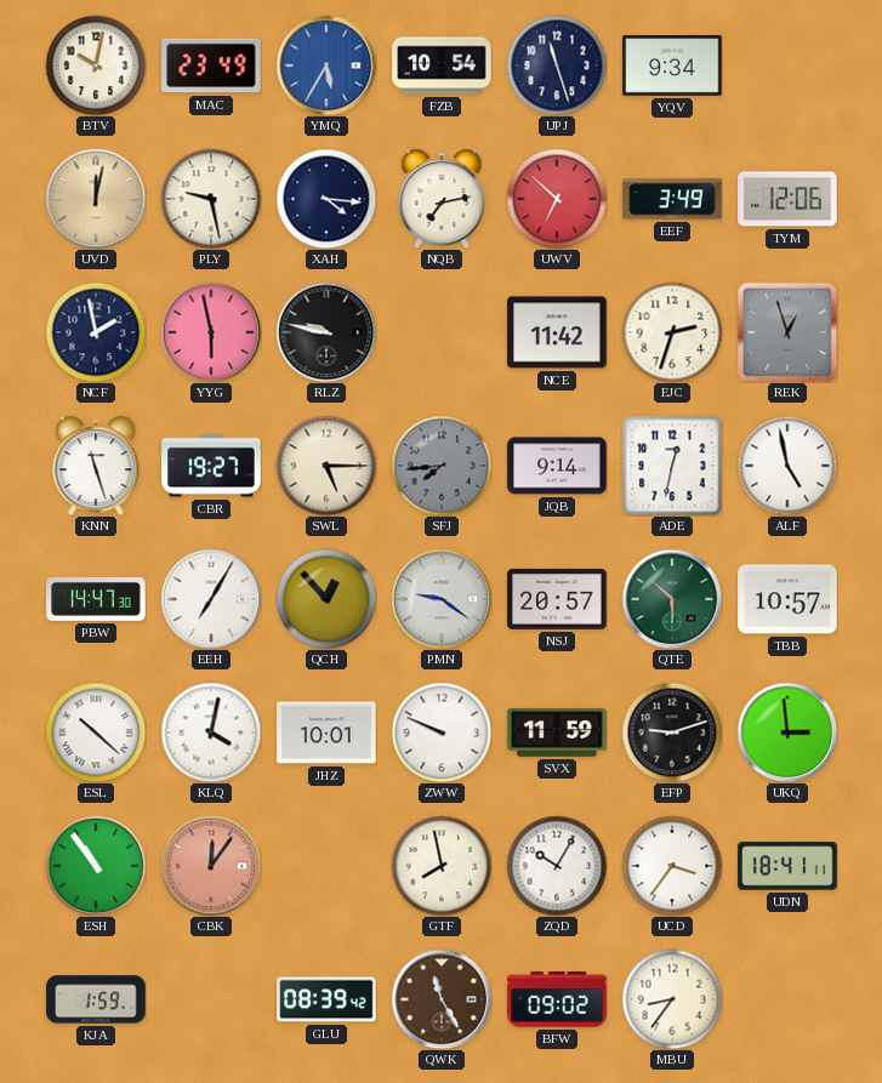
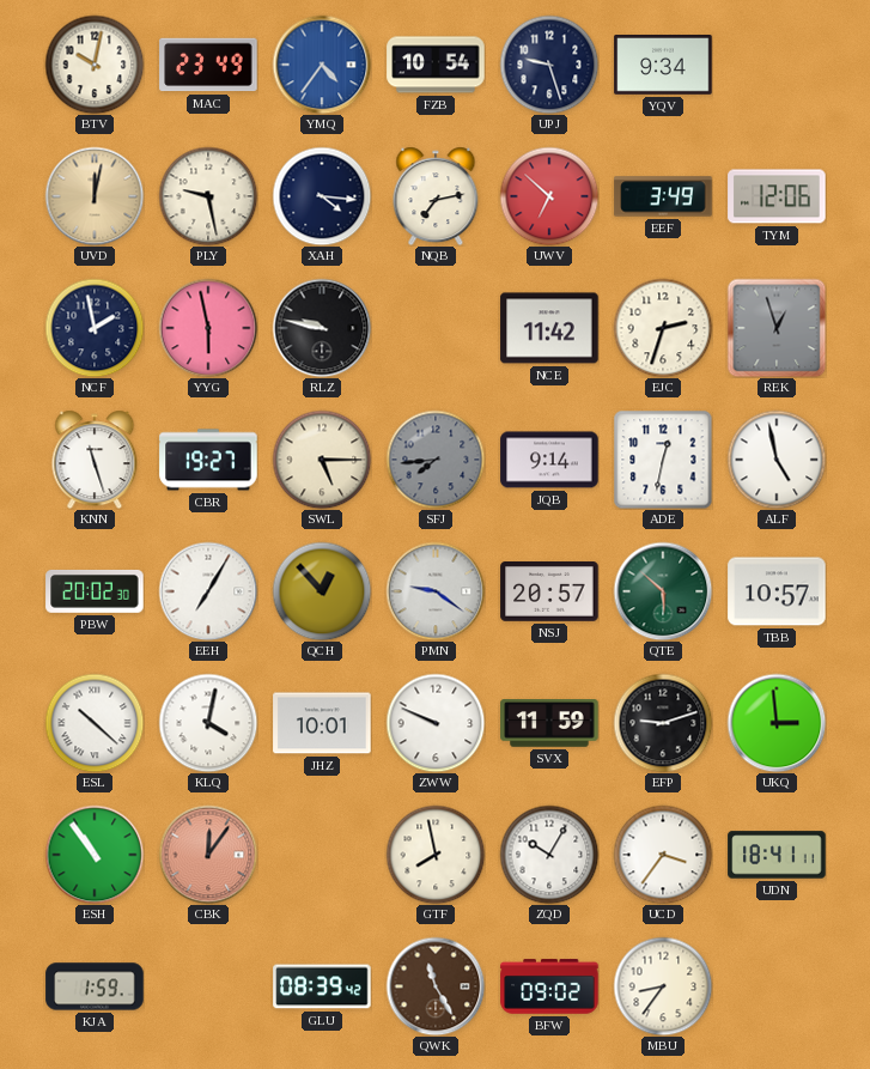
YMQ: 5:35 -> 4:36 (322, 65)
UPJ: 11:27 -> 9:27 (549, 65)
PBW: 14:47 -> 20:02 (95, 591)
